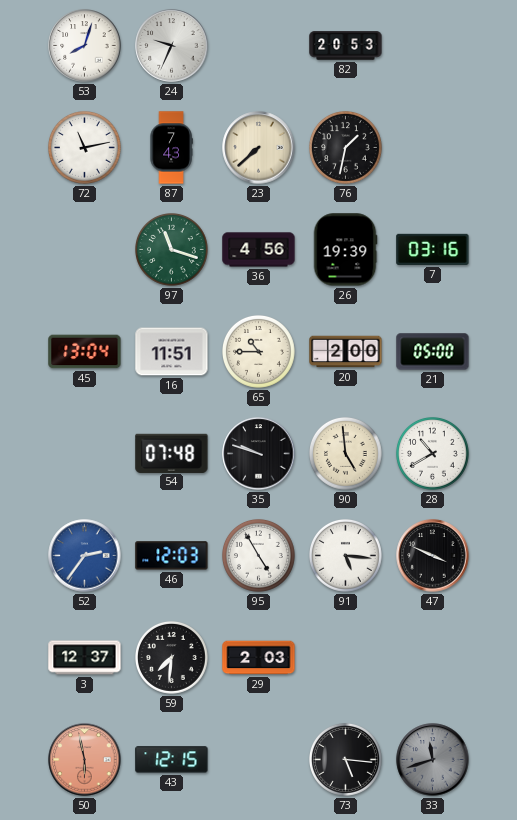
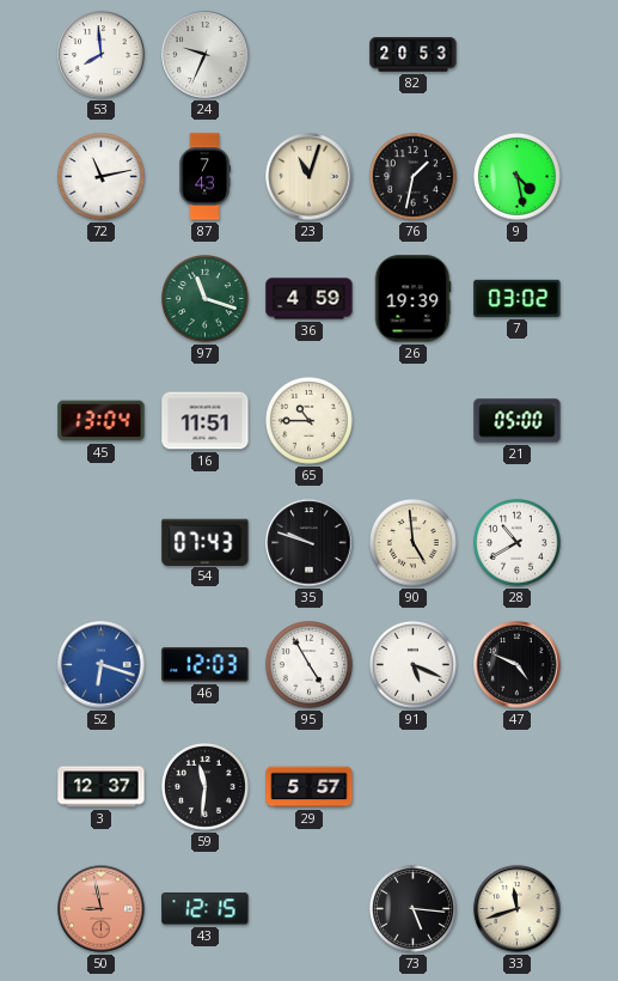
53: 8:03 -> 7:59 (102, 55)
23: 7:38 -> 11:03 (310, 177)
9: none -> 4:28 (518, 177)
36: 4:56 -> 4:59 (310, 299)
7: 03:16 -> 03:02 (518, 298)
20: 2:00 -> none (346, 352)
54: 07:48 -> 07:43 (206, 542)
52: 2:36 -> 6:18 (102, 665)
91: 5:16 -> 5:19 (414, 665)
47: 3:49 -> 4:49 (518, 665)
59: 7:31 -> 11:31 (206, 787)
29: 2:03 -> 5:57 (310, 787)
50: 5:58 -> 8:58 (102, 909)
33 dial: grey -> cream (518, 909)
